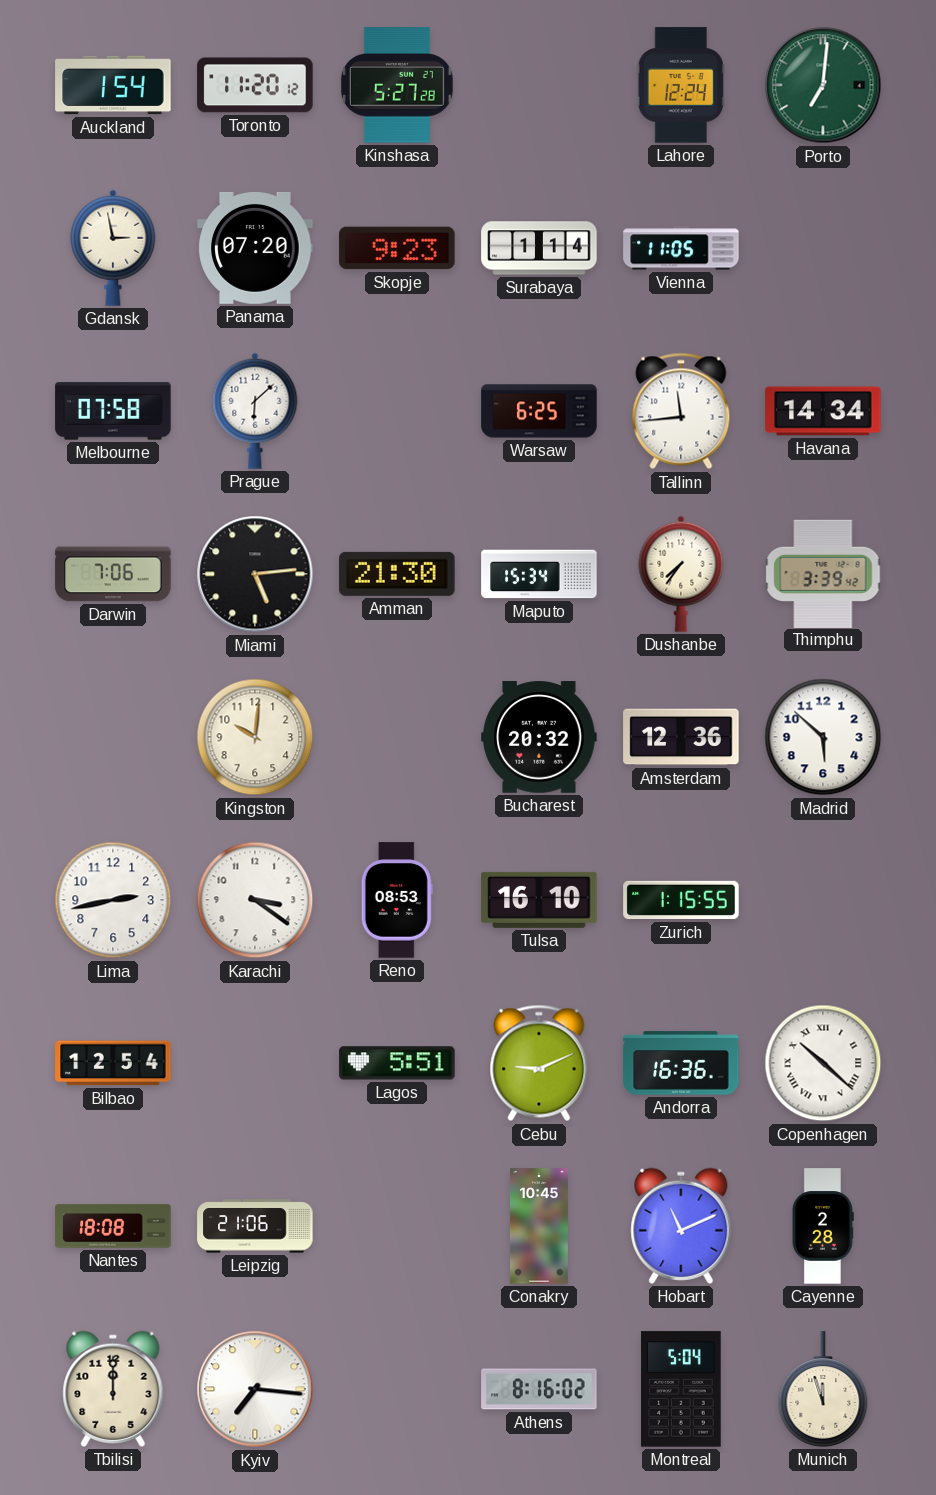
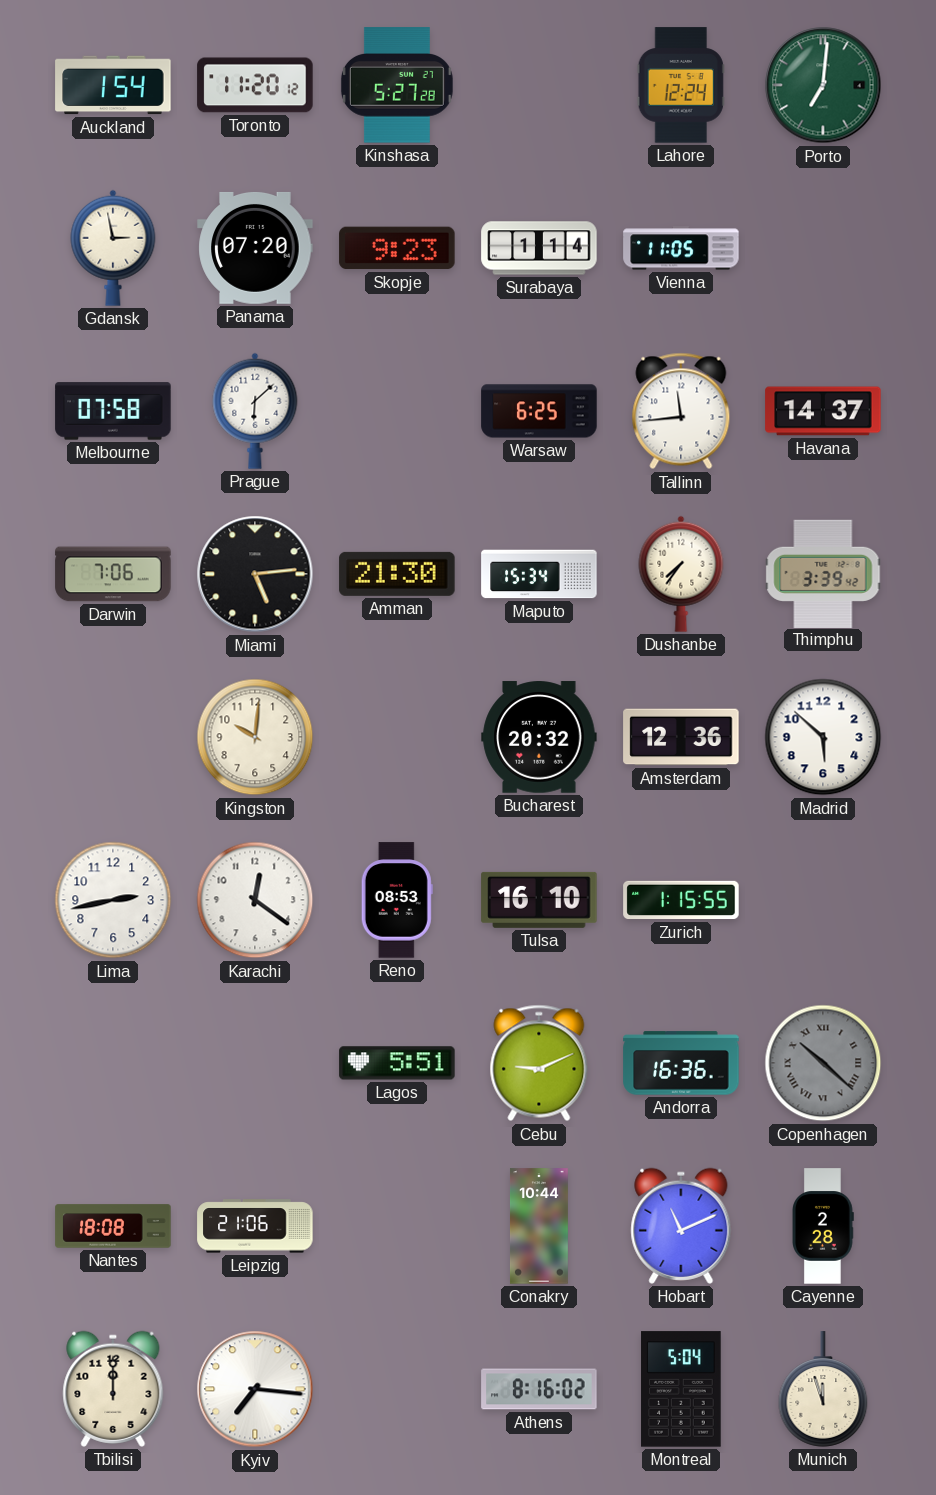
Havana: 14:34 -> 14:37 (823, 411)
Karachi: 3:21 -> 12:21 (255, 900)
Bilbao: 12:54 -> none (113, 1063)
Copenhagen dial: white -> grey (823, 1063)
Conakry: 10:45 -> 10:44 (539, 1226)
